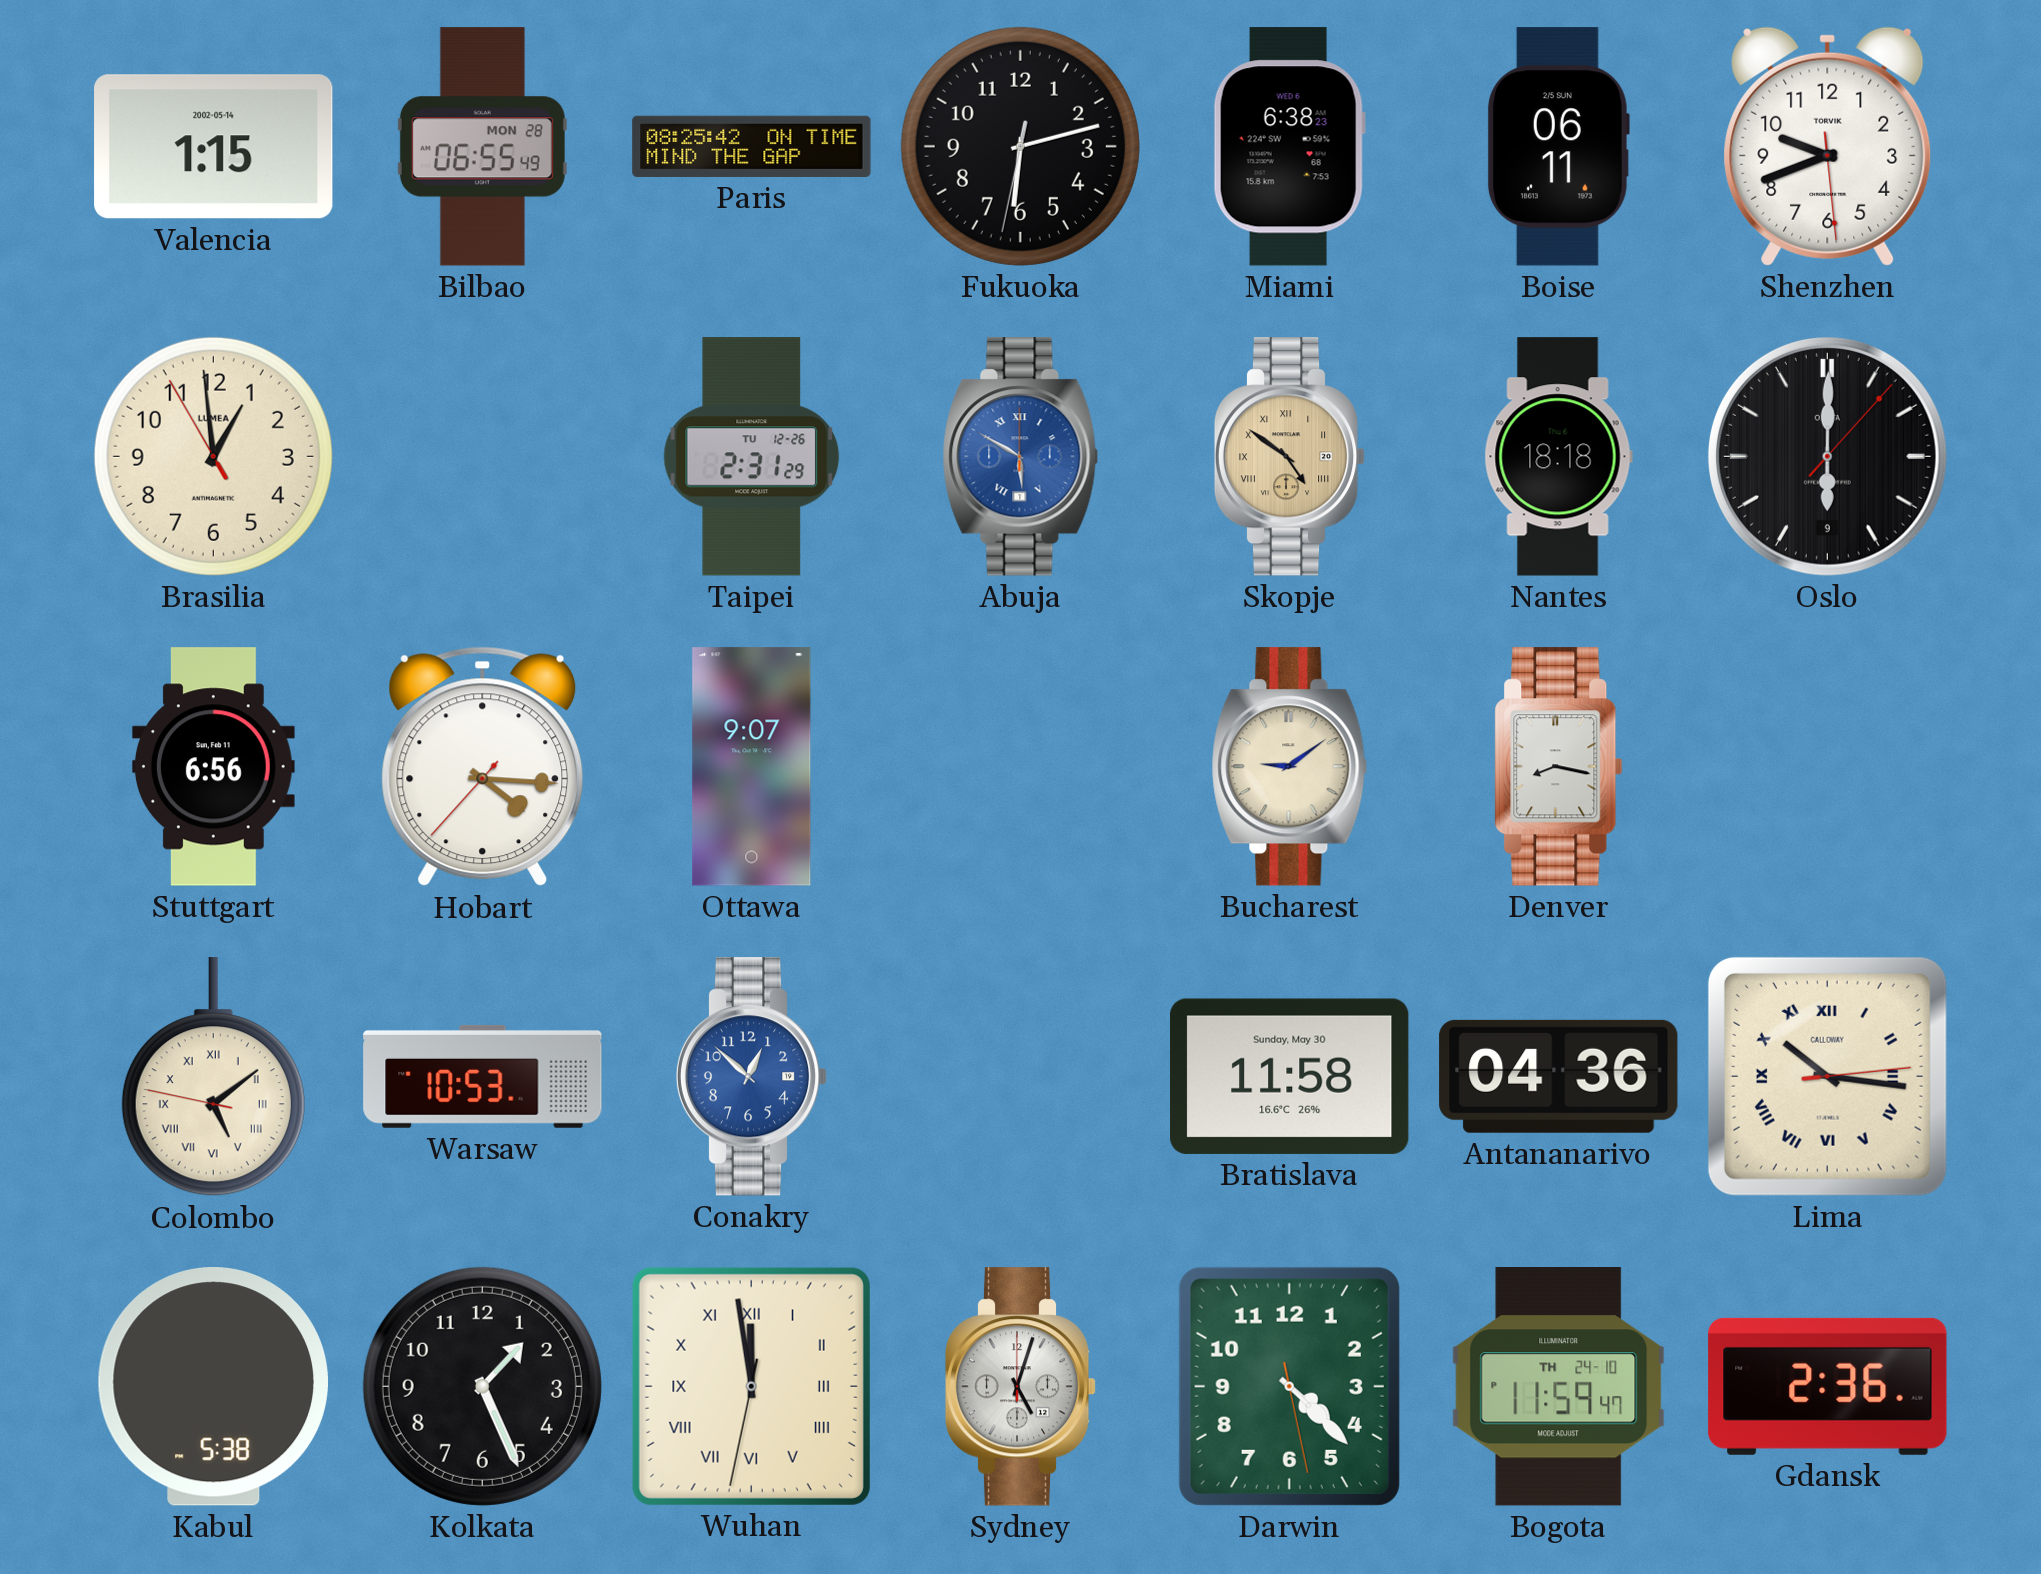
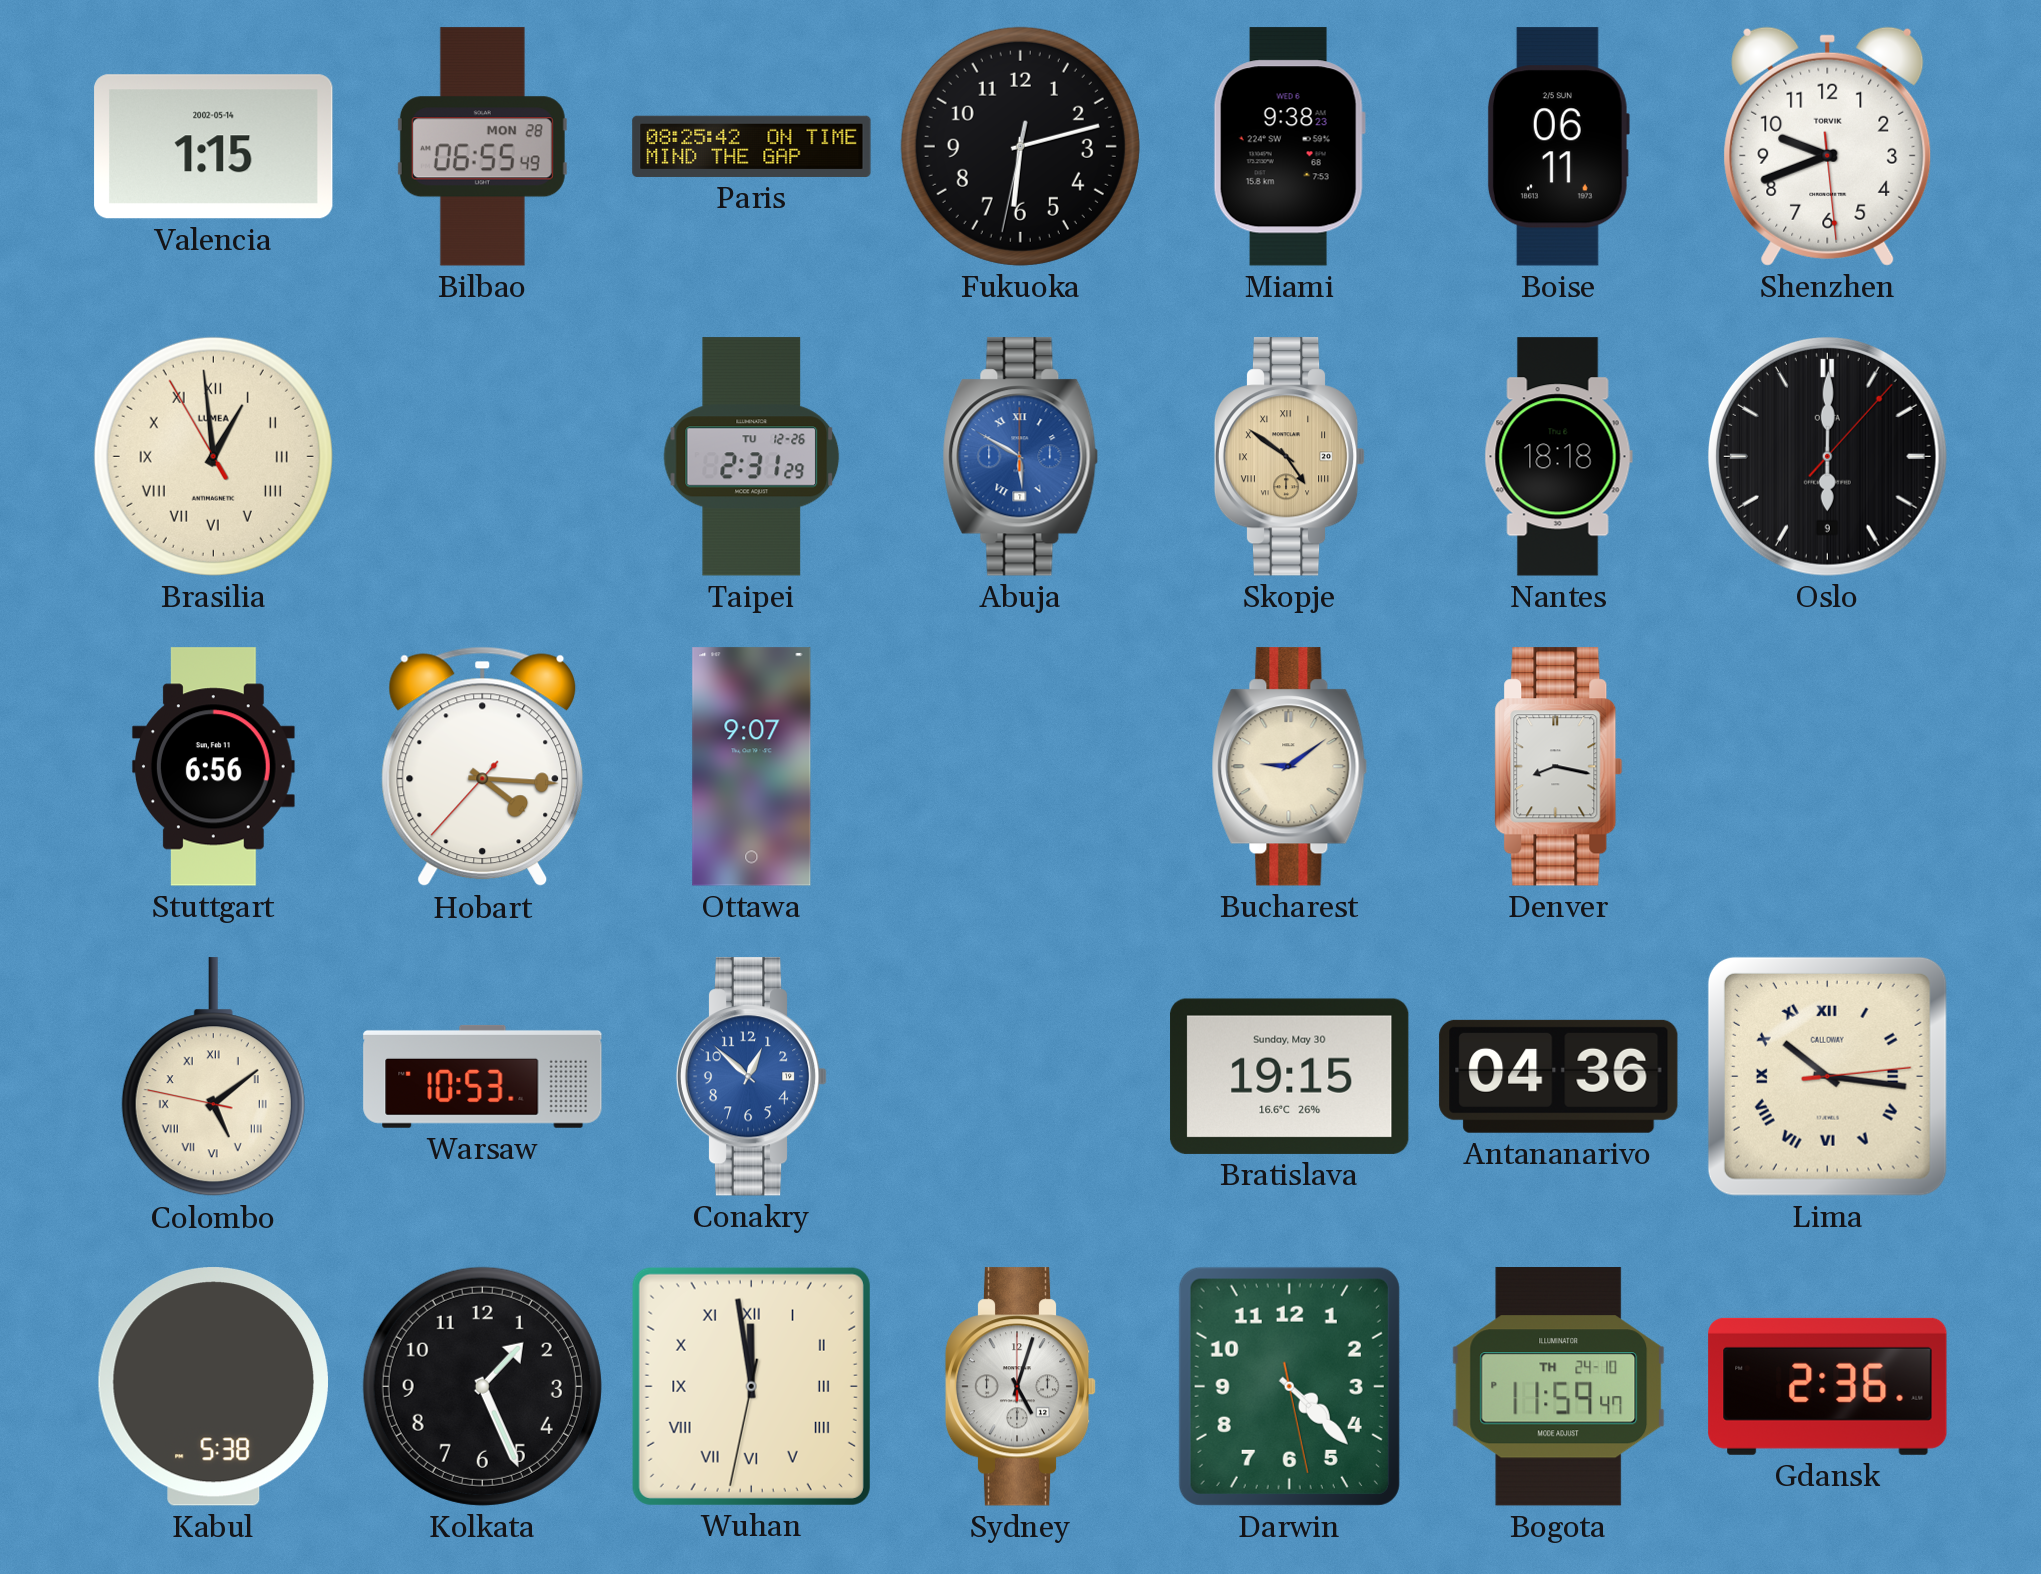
Miami: 6:38 -> 9:38 (1289, 147)
Brasilia numerals: Arabic -> Roman (213, 456)
Bratislava: 11:58 -> 19:15 (1290, 1076)
